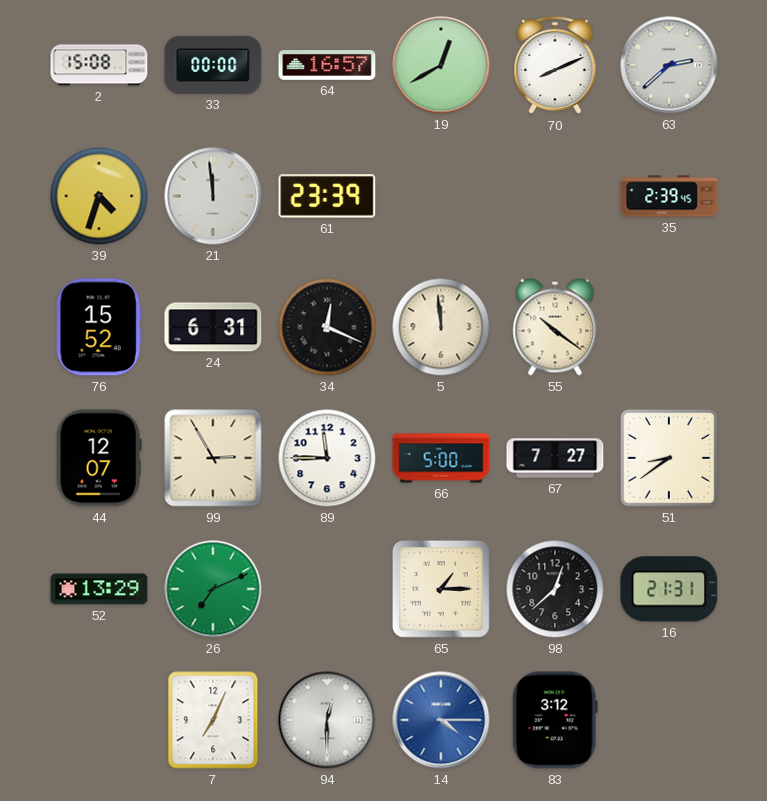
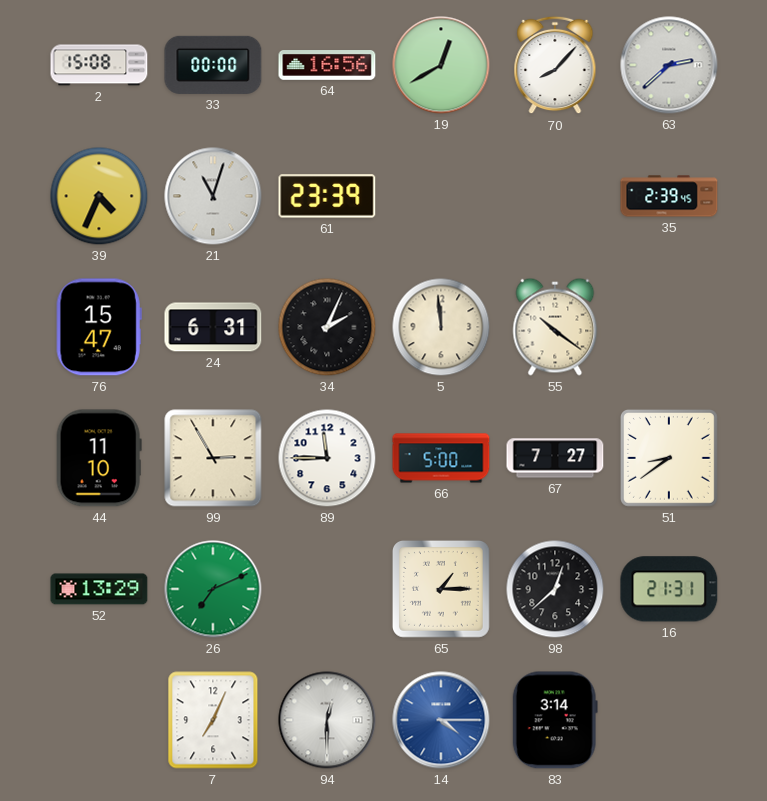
64: 16:57 -> 16:56 (327, 66)
70: 8:11 -> 8:07 (555, 65)
39: 4:33 -> 4:34 (99, 196)
21: 11:59 -> 11:03 (213, 196)
76: 15:52 -> 15:47 (99, 327)
34: 12:19 -> 2:04 (327, 327)
44: 12:07 -> 11:10 (99, 458)
83: 3:12 -> 3:14 (555, 720)
